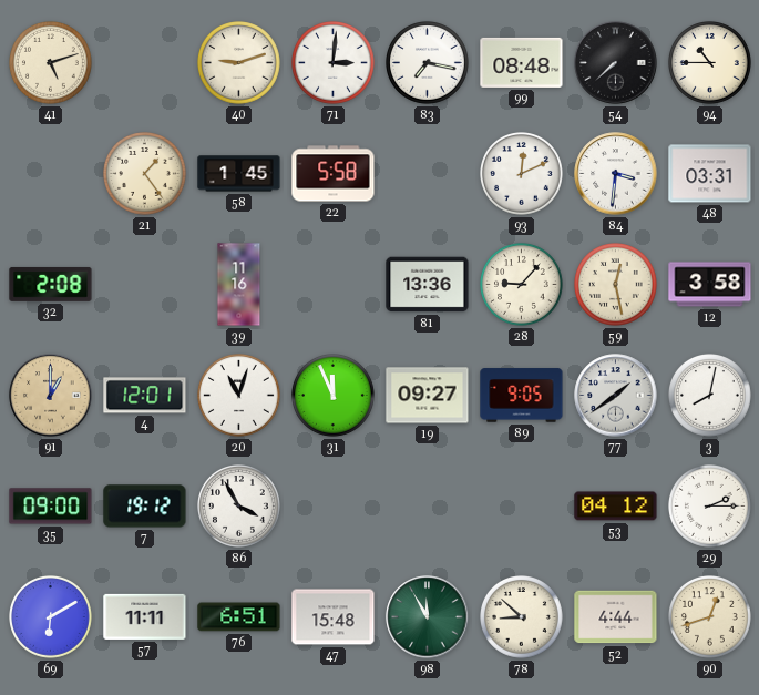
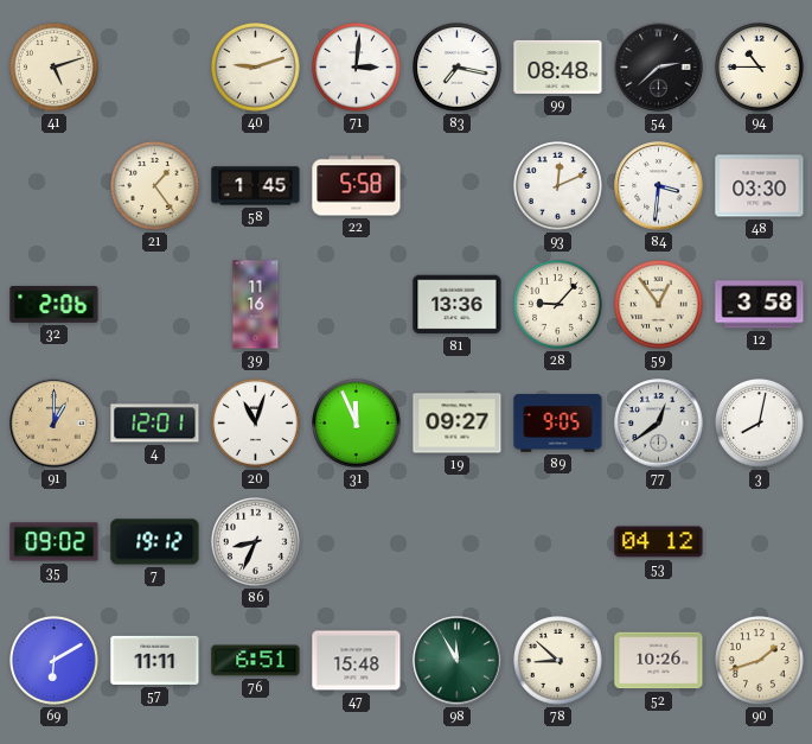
54: 7:38 -> 2:38 (659, 68)
48: 03:31 -> 03:30 (760, 186)
32: 2:08 -> 2:06 (55, 304)
59: 12:28 -> 12:54 (659, 305)
77: 1:39 -> 12:39 (659, 424)
35: 09:00 -> 09:02 (55, 542)
86: 3:55 -> 8:34 (256, 542)
29: 2:15 -> none (710, 507)
52: 4:44 -> 10:26 (659, 661)
90: 12:42 -> 1:42 (760, 661)
